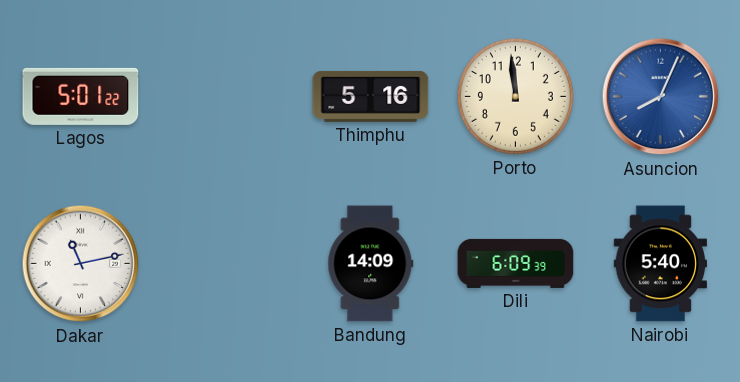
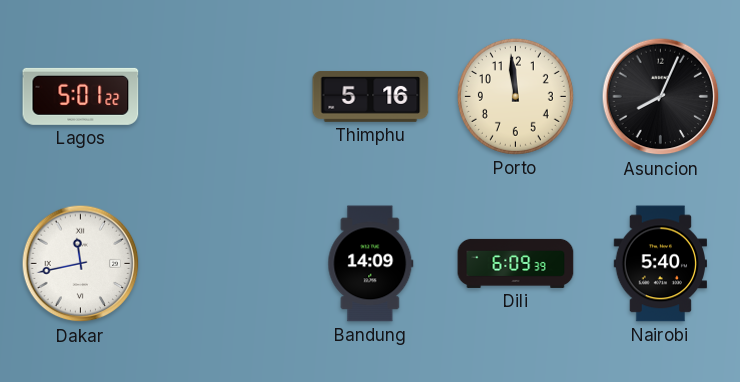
Asuncion dial: blue -> black (661, 97)
Dakar: 11:13 -> 11:43 (81, 264)
